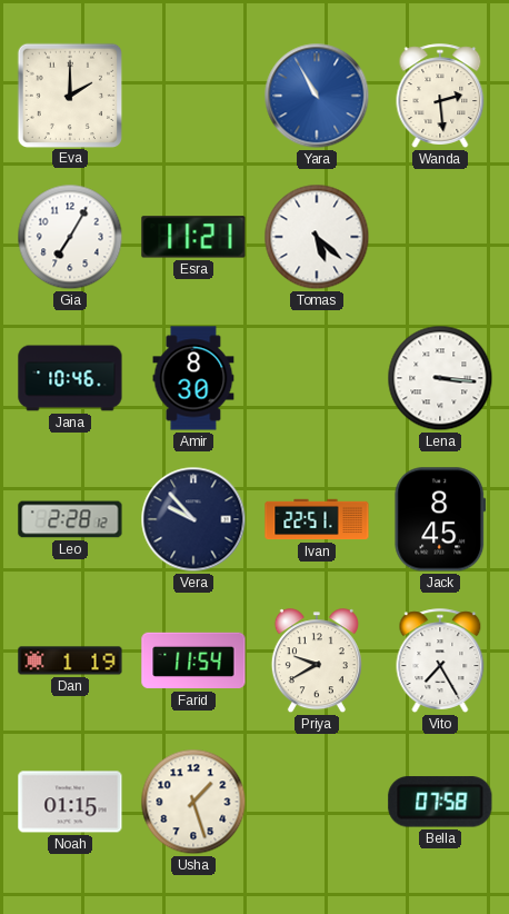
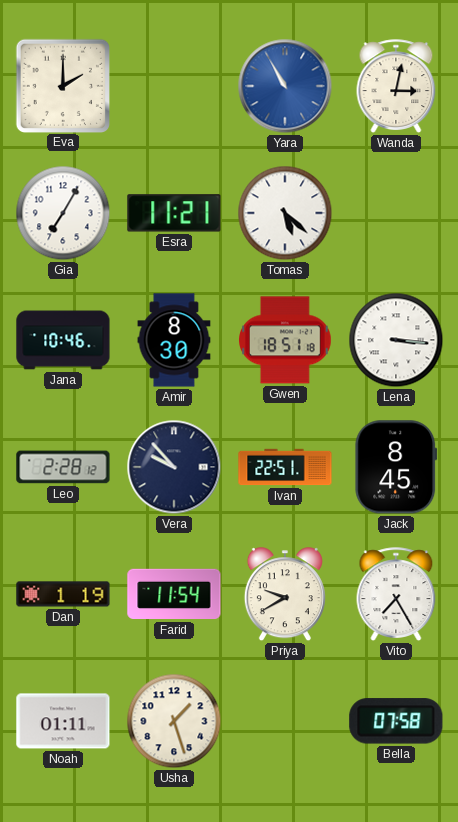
Wanda: 2:29 -> 3:02 (396, 86)
Gwen: none -> 18:51 (286, 340)
Noah: 01:15 -> 01:11 (63, 721)
